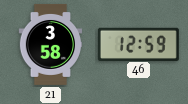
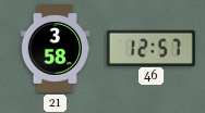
46: 12:59 -> 12:57 (150, 48)
